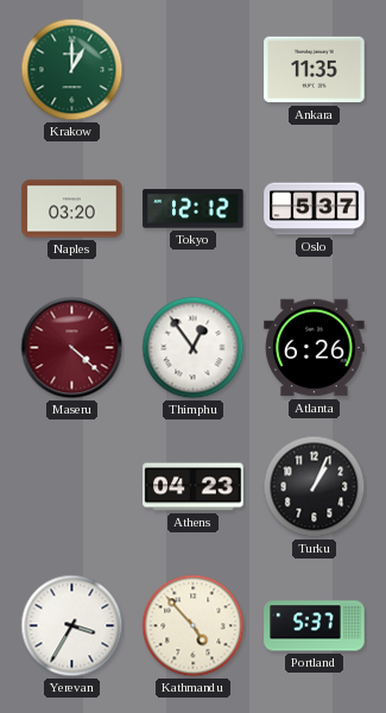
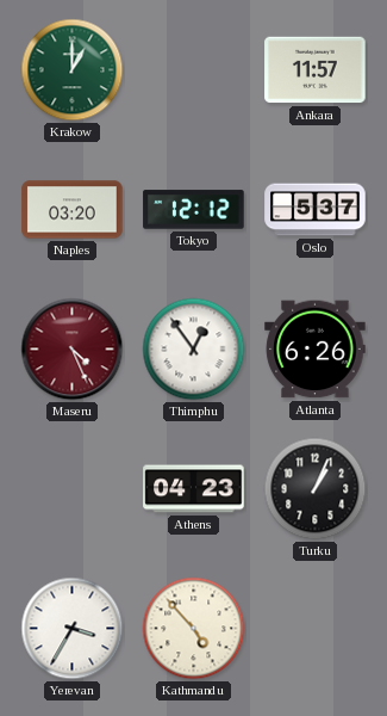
Ankara: 11:35 -> 11:57 (316, 70)
Maseru: 4:22 -> 4:26 (73, 350)
Portland: 5:37 -> none (315, 626)
